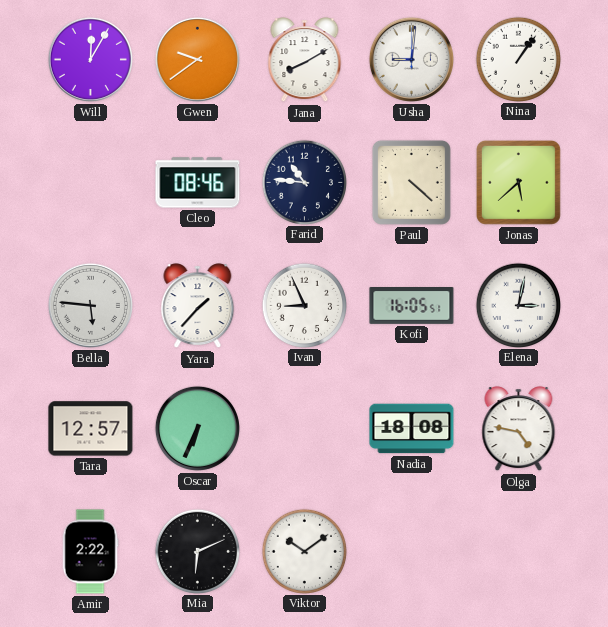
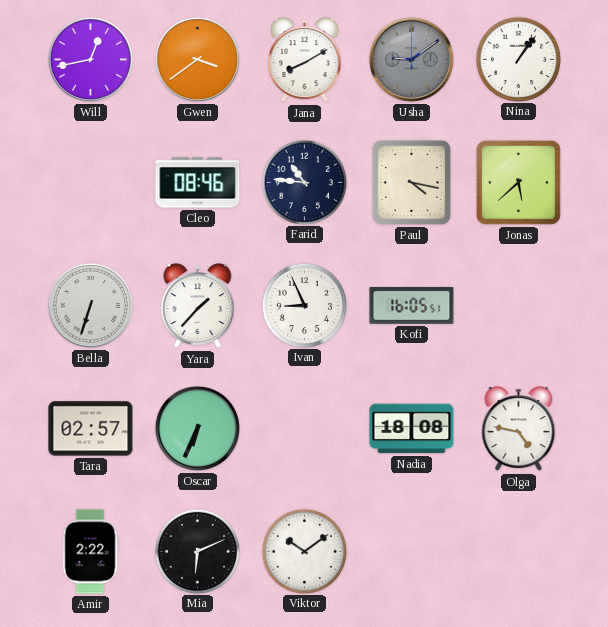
Will: 12:05 -> 12:43 (90, 59)
Gwen: 9:39 -> 3:39 (197, 59)
Usha: 9:01 -> 9:09 (411, 59)
Usha dial: white -> grey (411, 59)
Paul: 4:22 -> 4:17 (411, 182)
Bella: 5:46 -> 6:33 (90, 305)
Elena: 3:02 -> none (518, 305)
Tara: 12:57 -> 02:57 (91, 429)
